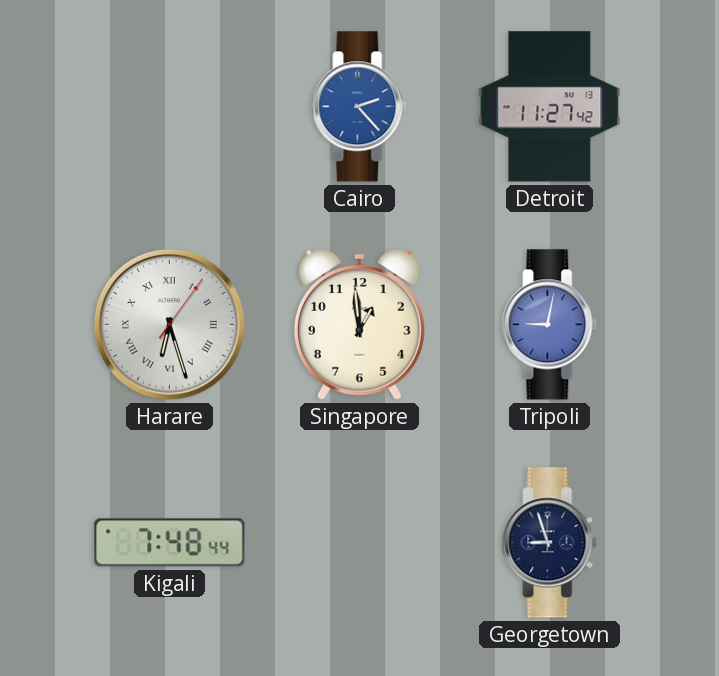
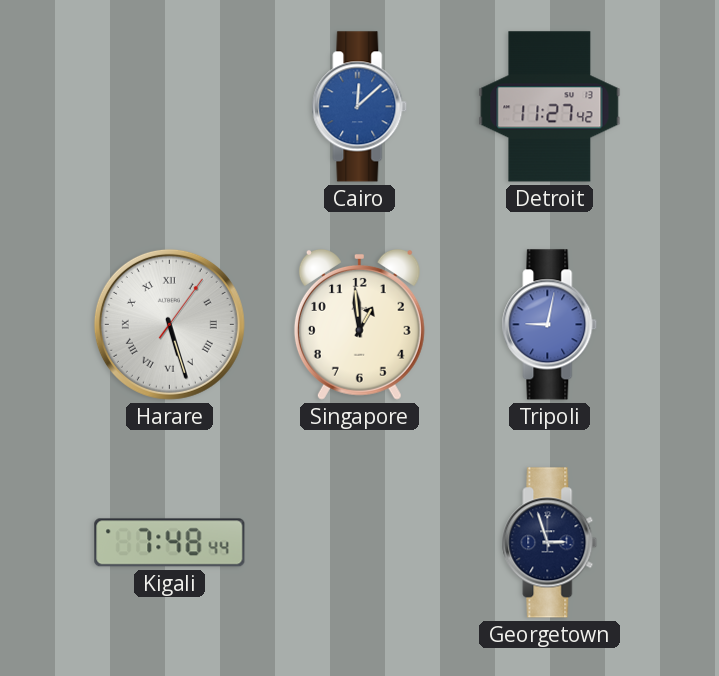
Cairo: 2:23 -> 12:08 (360, 107)
Harare: 6:27 -> 5:27 (169, 324)
Georgetown: 8:57 -> 2:57 (550, 543)
